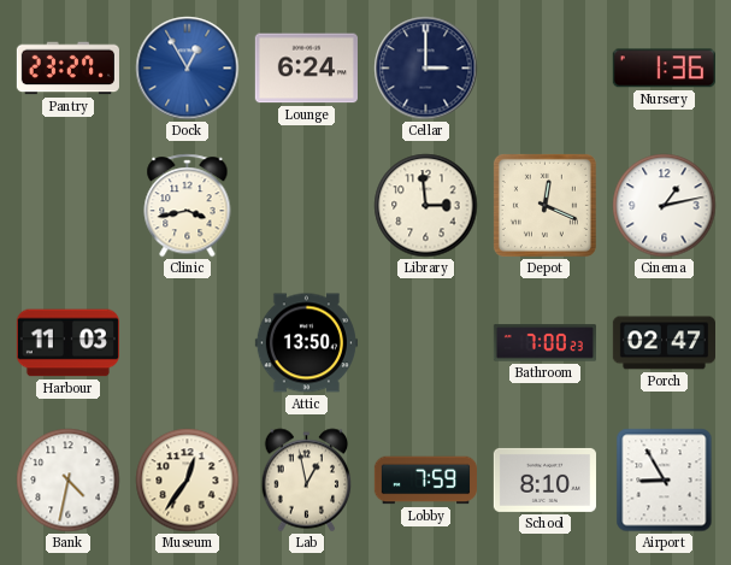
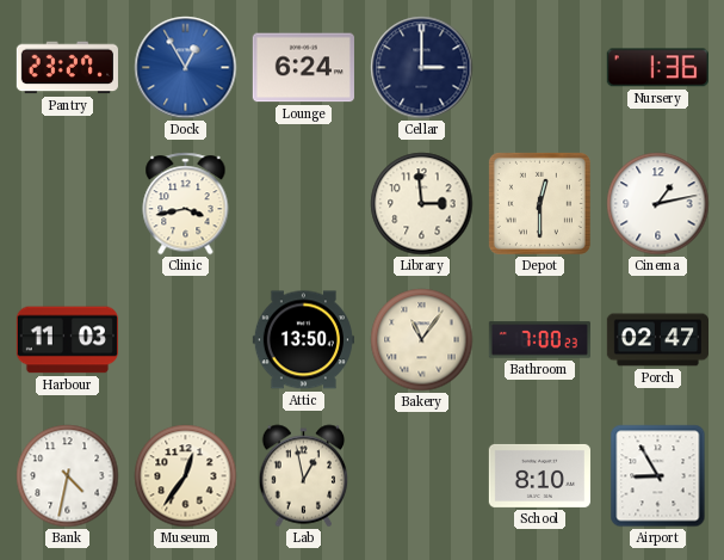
Depot: 12:19 -> 12:30 (539, 203)
Bakery: none -> 11:06 (422, 340)
Lobby: 7:59 -> none (425, 481)
